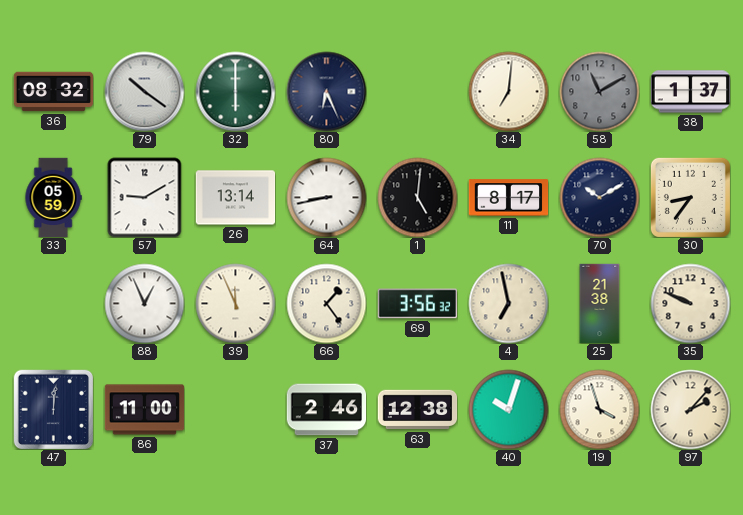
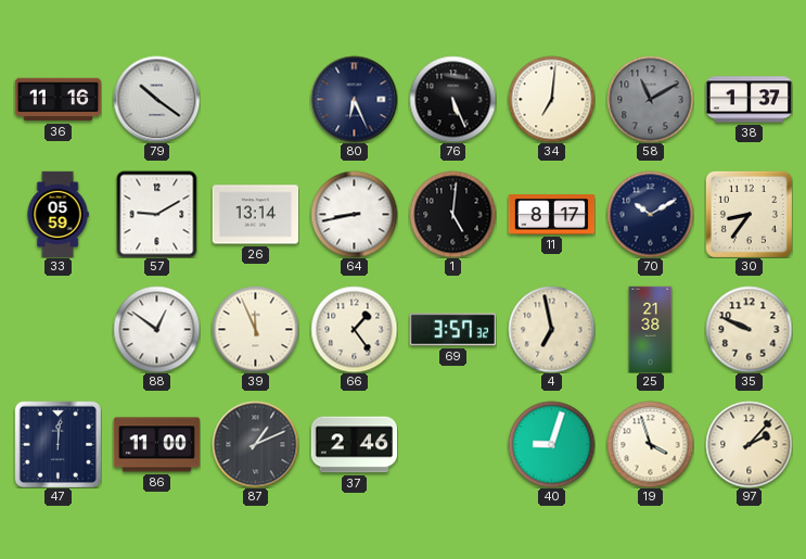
36: 08:32 -> 11:16 (57, 100)
32: 6:00 -> none (235, 91)
76: none -> 5:26 (452, 99)
88: 12:56 -> 12:51 (156, 329)
69: 3:56 -> 3:57 (452, 330)
87: none -> 1:11 (255, 444)
63: 12:38 -> none (417, 410)
40: 10:03 -> 9:03 (551, 444)
